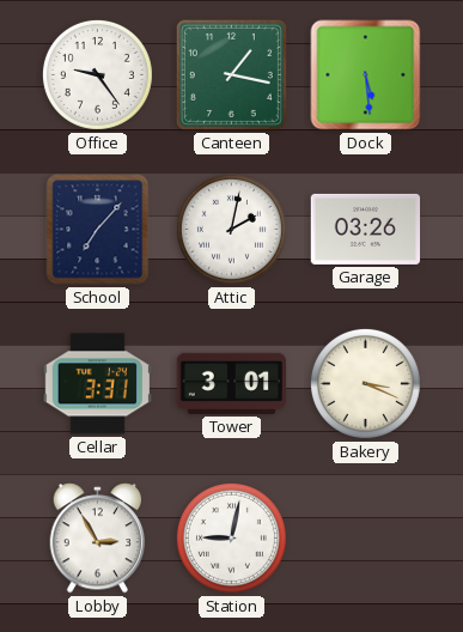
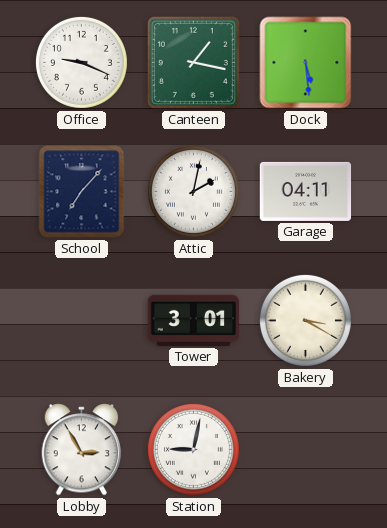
Office: 9:24 -> 9:19 (81, 62)
Garage: 03:26 -> 04:11 (306, 191)
Cellar: 3:31 -> none (97, 384)
Bakery: 3:19 -> 3:20 (305, 320)
